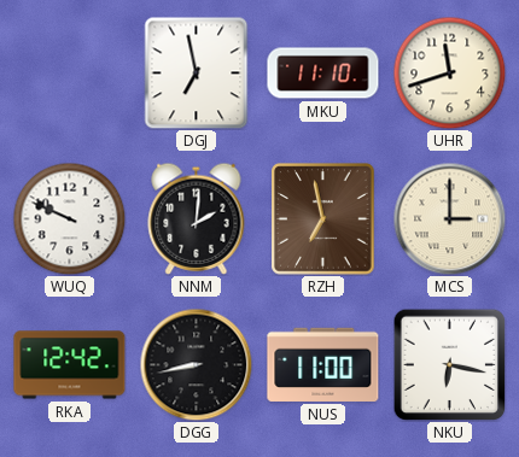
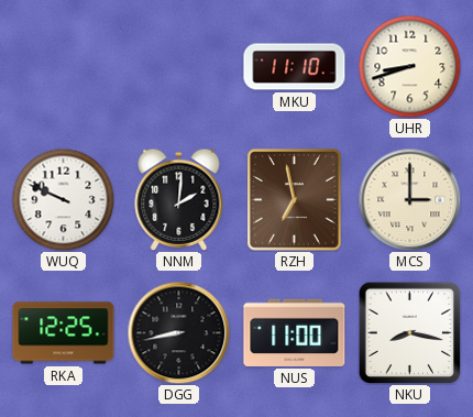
DGJ: 6:58 -> none (197, 72)
UHR: 11:42 -> 8:42 (409, 66)
RKA: 12:42 -> 12:25 (64, 333)
NKU: 6:17 -> 8:17 (409, 332)
